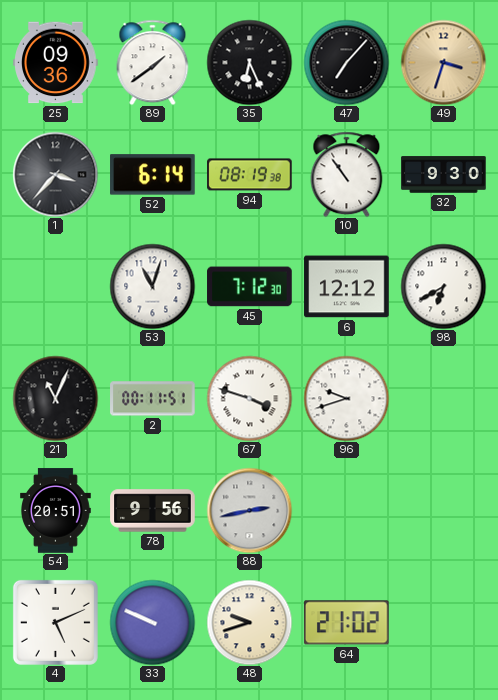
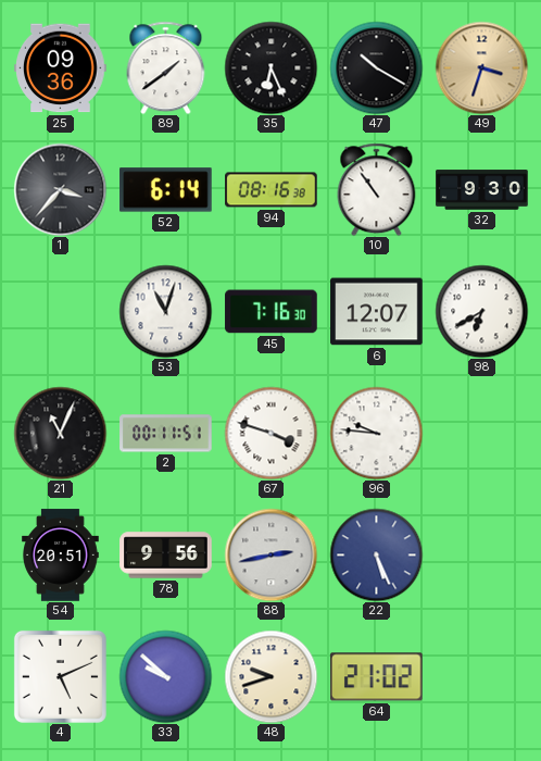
47: 7:07 -> 10:20 (376, 67)
94: 08:19 -> 08:16 (272, 190)
45: 7:12 -> 7:16 (272, 312)
6: 12:12 -> 12:07 (377, 312)
96: 9:42 -> 9:46 (376, 433)
22: none -> 5:26 (376, 554)
33: 9:49 -> 9:52 (165, 676)
